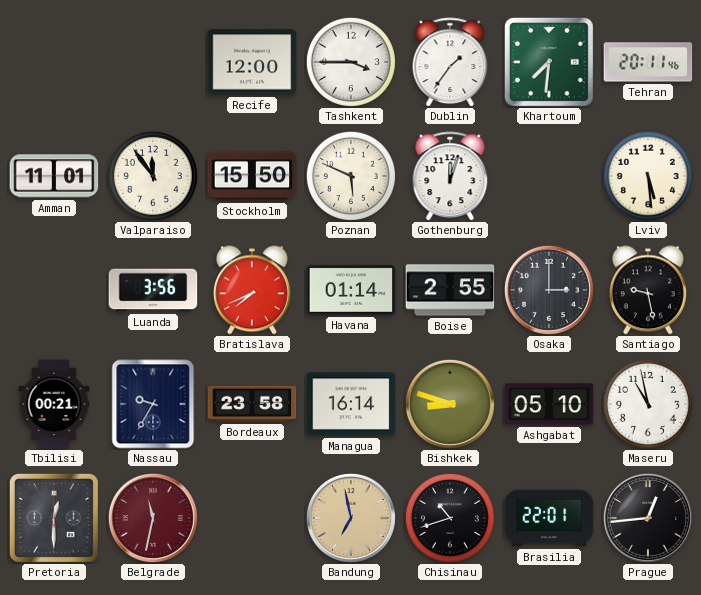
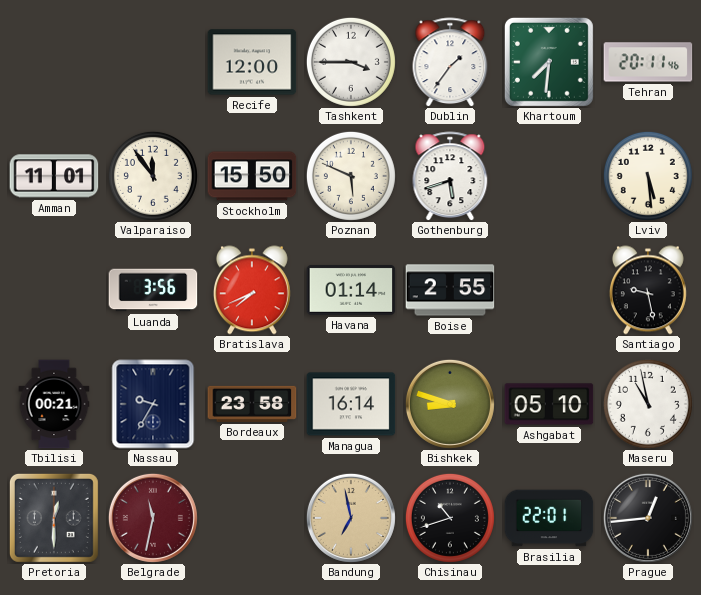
Gothenburg: 12:03 -> 5:42 (450, 176)
Osaka: 3:00 -> none (549, 290)
